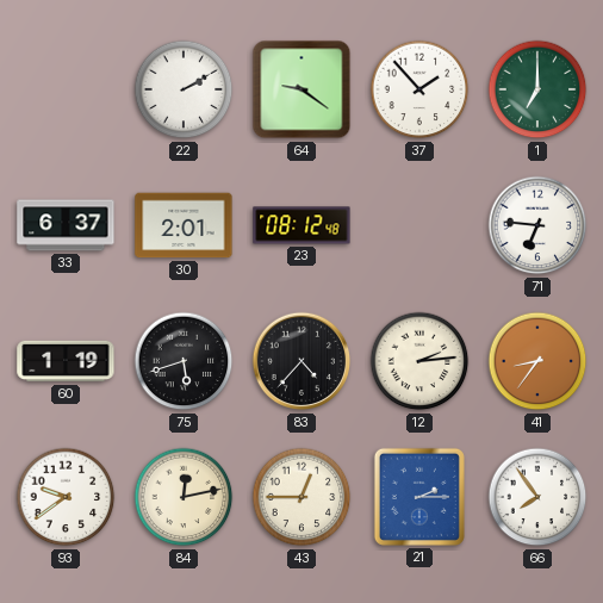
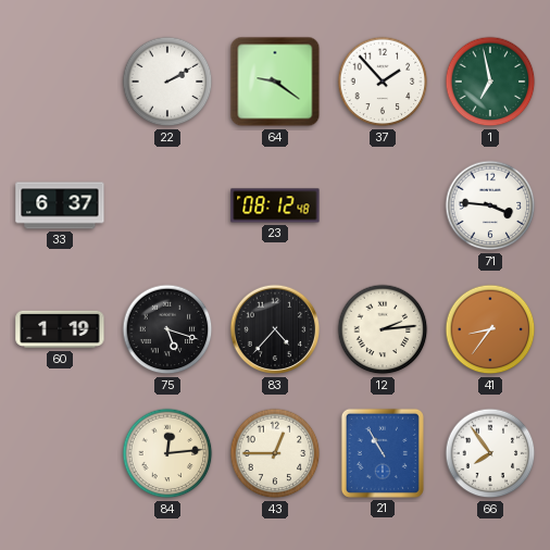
1: 7:00 -> 6:58 (490, 82)
30: 2:01 -> none (184, 225)
71: 6:46 -> 3:46 (490, 205)
75: 5:42 -> 5:18 (167, 329)
93: 9:39 -> none (66, 497)
84: 12:13 -> 12:14 (167, 453)
21: 2:15 -> 10:55 (383, 453)
